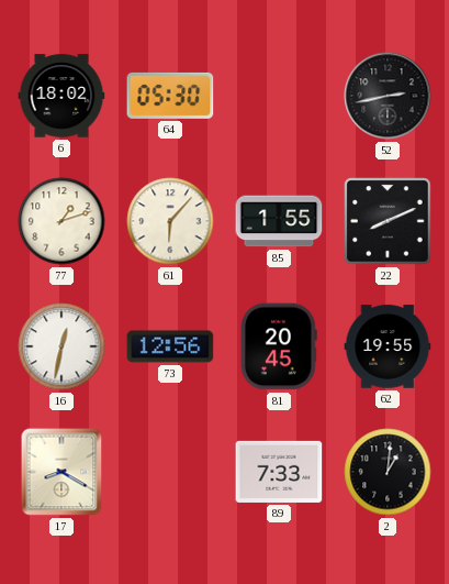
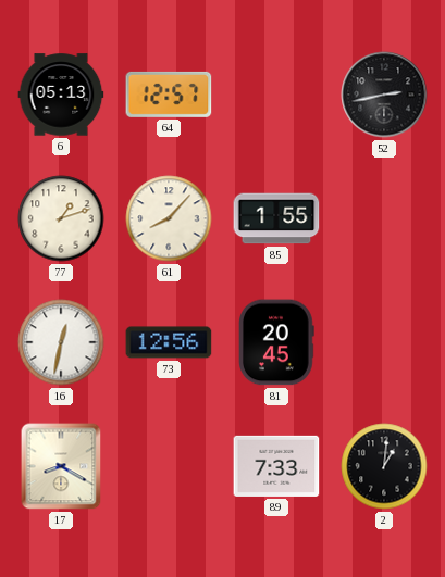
6: 18:02 -> 05:13 (61, 95)
64: 05:30 -> 12:57 (169, 95)
61: 6:07 -> 8:07 (169, 218)
22: 8:11 -> none (388, 221)
62: 19:55 -> none (388, 346)
